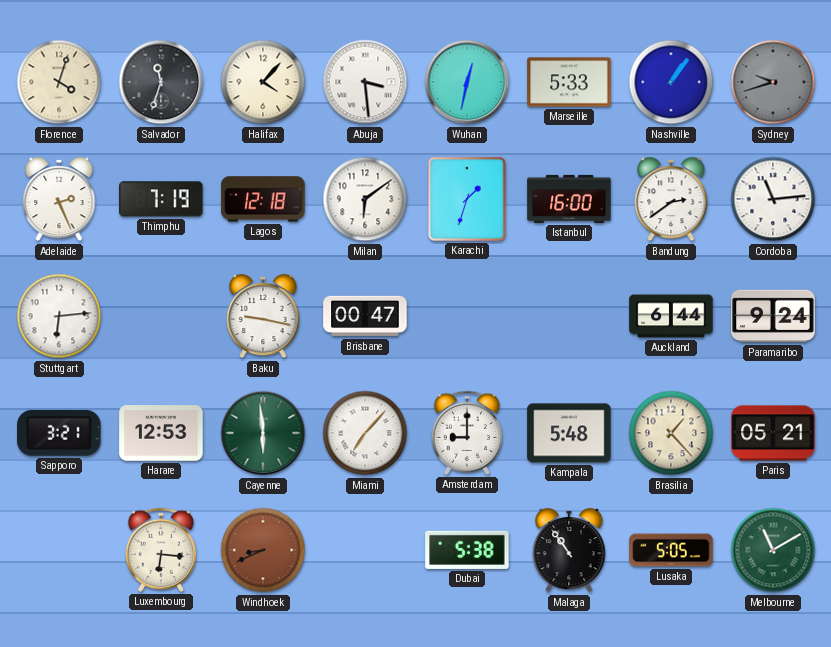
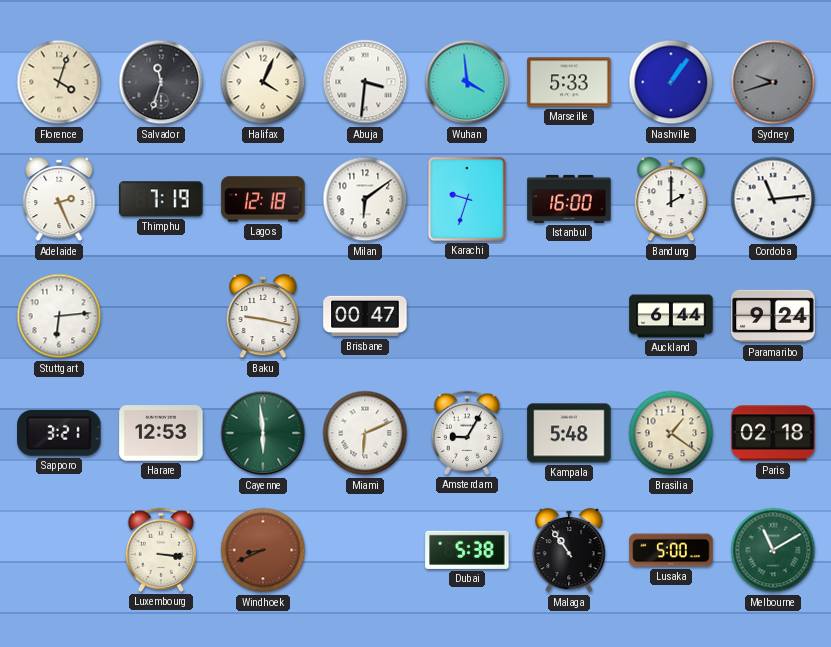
Halifax: 4:07 -> 4:04 (263, 82)
Abuja: 3:29 -> 3:31 (365, 82)
Wuhan: 12:32 -> 3:59 (467, 82)
Karachi: 1:33 -> 9:33 (467, 199)
Bandung: 2:39 -> 2:00 (671, 199)
Miami: 7:07 -> 6:11 (365, 433)
Amsterdam: 9:00 -> 9:05 (467, 433)
Brasilia: 1:23 -> 1:21 (671, 433)
Paris: 05:21 -> 02:18 (773, 433)
Luxembourg: 6:16 -> 3:16 (161, 550)
Lusaka: 5:05 -> 5:00 (671, 550)
